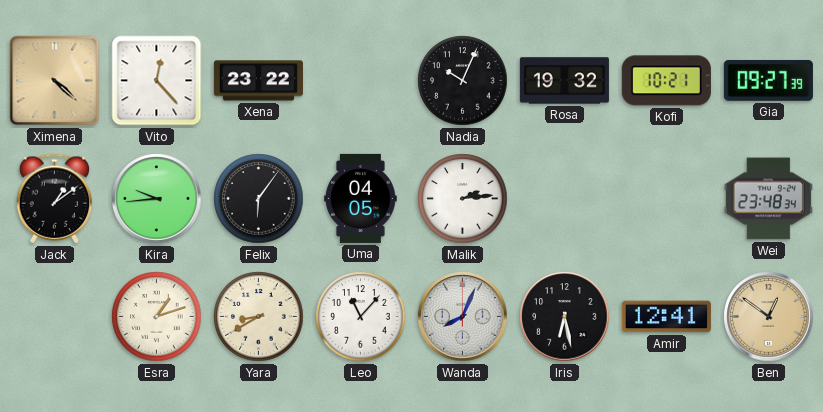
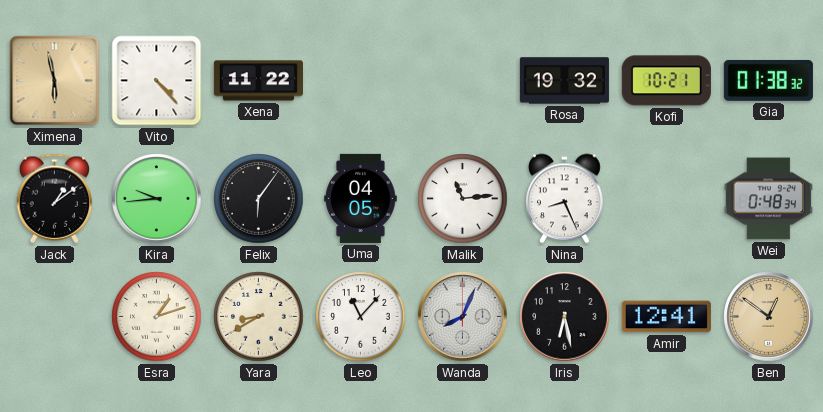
Ximena: 4:22 -> 5:58 (55, 81)
Vito: 12:23 -> 4:23 (157, 81)
Xena: 23:22 -> 11:22 (258, 81)
Nadia: 10:04 -> none (463, 81)
Gia: 09:27 -> 01:38 (768, 80)
Malik: 2:14 -> 11:14 (463, 199)
Nina: none -> 8:26 (565, 199)
Wei: 23:48 -> 0:48 (768, 199)
